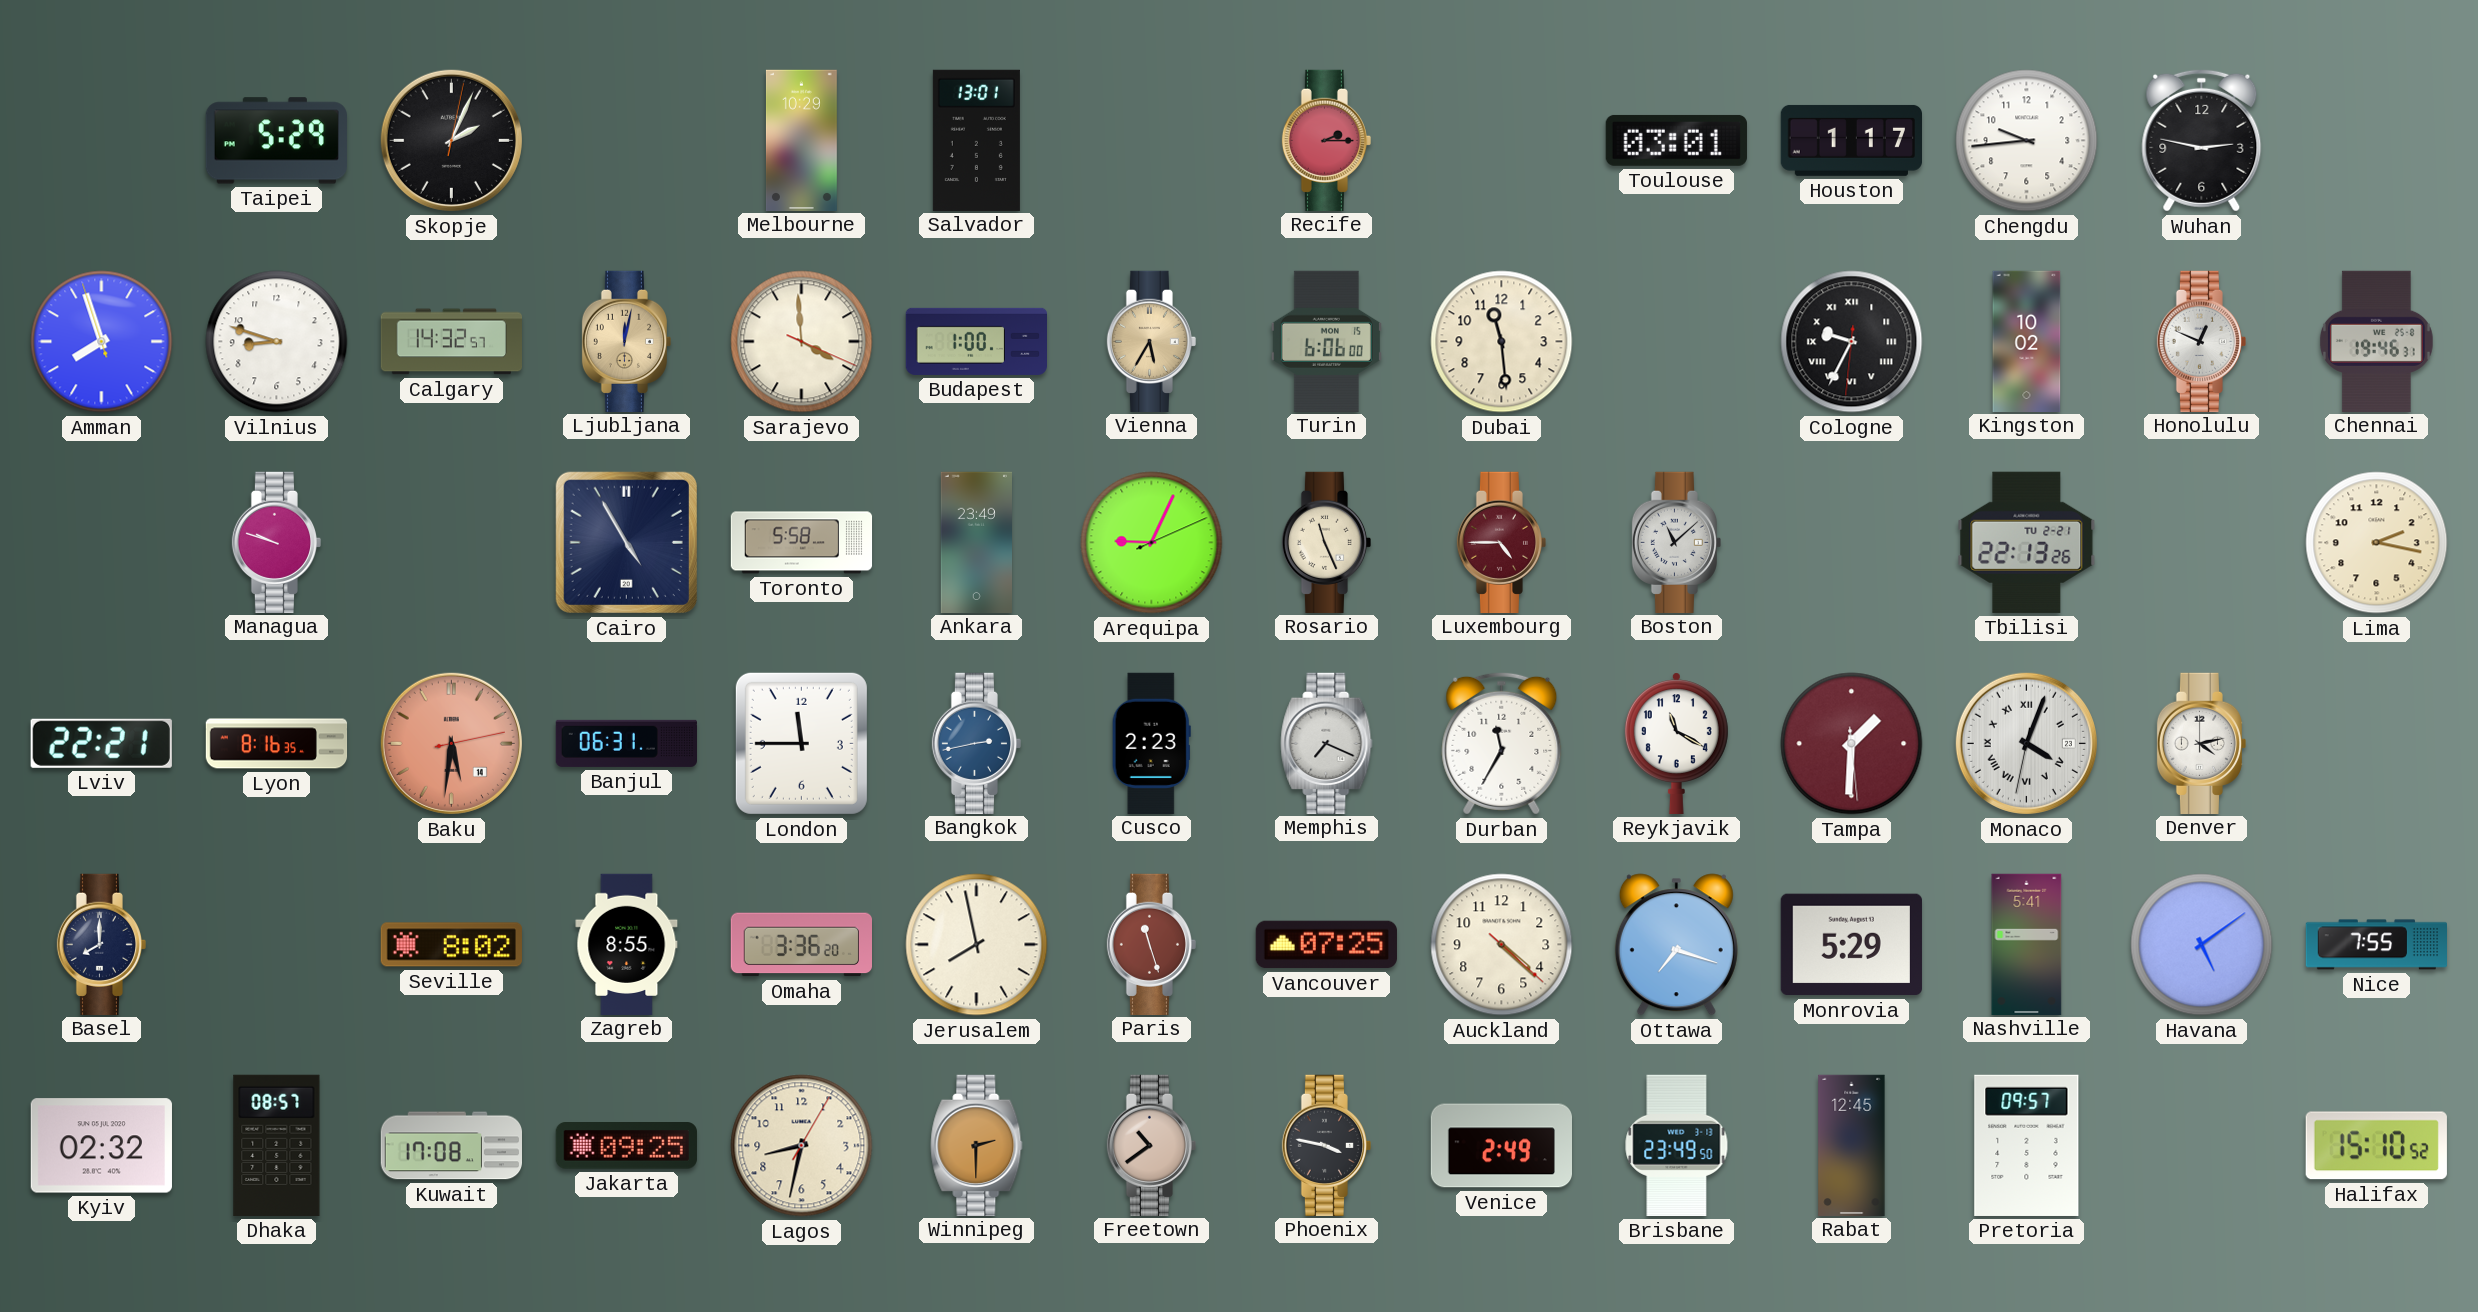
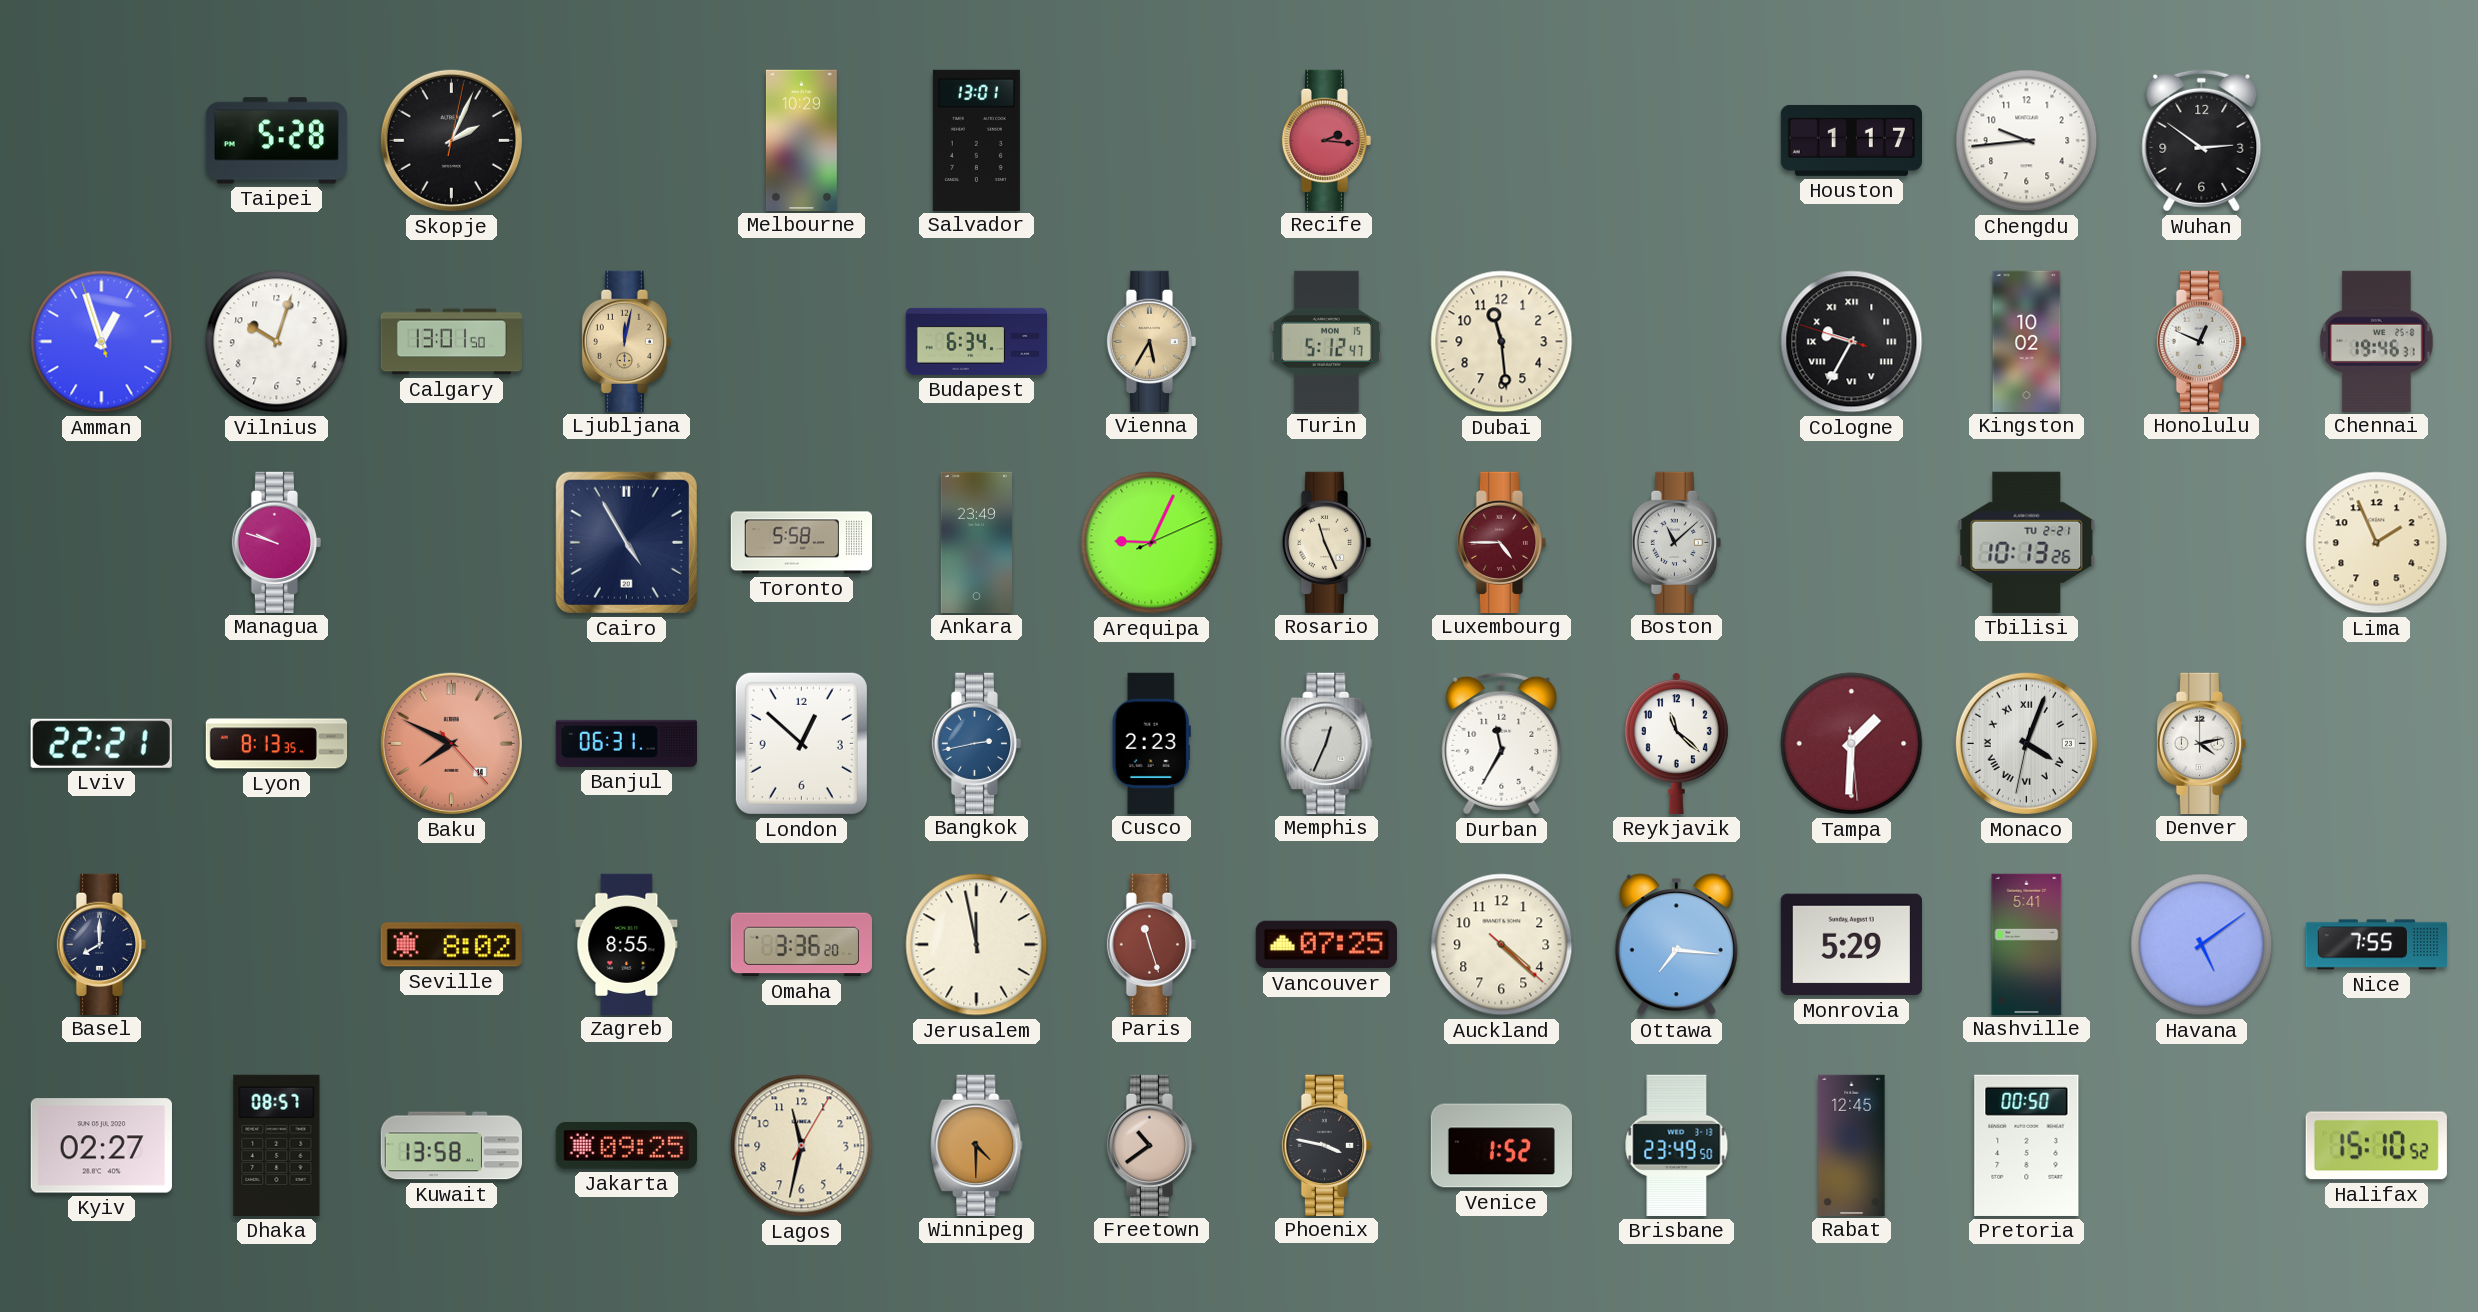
Taipei: 5:29 -> 5:28 (276, 141)
Recife: 2:15 -> 2:16 (1326, 140)
Toulouse: 03:01 -> none (1676, 140)
Wuhan: 2:47 -> 2:51 (2202, 140)
Amman: 7:56 -> 12:56 (102, 342)
Vilnius: 8:48 -> 10:03 (277, 342)
Calgary: 14:32 -> 13:01 (451, 342)
Sarajevo: 3:59 -> none (802, 342)
Budapest: 1:00 -> 6:34 (976, 341)
Turin: 6:06 -> 5:12 (1326, 341)
Cologne: 9:34:31 -> 9:34:48 (1852, 342)
Tbilisi: 22:13 -> 10:13 (2027, 542)
Lima: 2:17 -> 1:56 (2377, 543)
Lyon: 8:16 -> 8:13 (277, 744)
Baku: 5:31 -> 7:49 (451, 743)
London: 11:45 -> 12:52 (801, 743)
Memphis: 7:19 -> 12:34 (1327, 743)
Reykjavik: 11:20 -> 11:22 (1676, 743)
Jerusalem: 7:58 -> 11:58 (977, 945)
Ottawa: 7:18 -> 7:16 (1676, 945)
Kyiv: 02:32 -> 02:27 (101, 1146)
Kuwait: 17:08 -> 13:58 (451, 1146)
Lagos: 8:32 -> 11:32 (802, 1146)
Winnipeg: 2:30 -> 4:30 (977, 1145)
Venice: 2:49 -> 1:52 (1501, 1146)
Pretoria: 09:57 -> 00:50 (2027, 1145)
